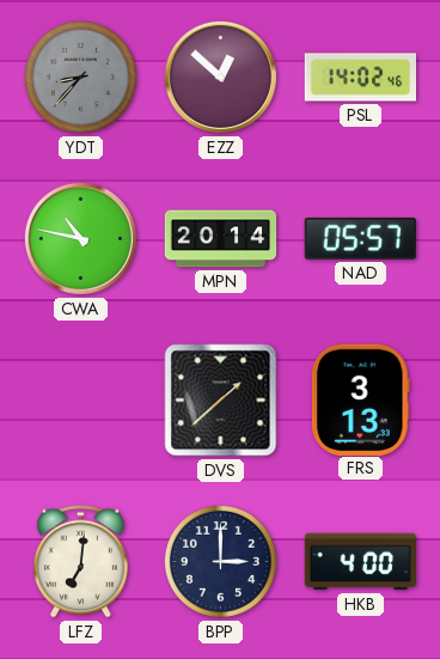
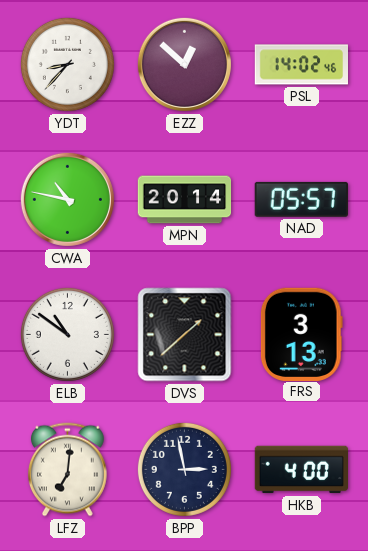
YDT dial: grey -> white (67, 64)
ELB: none -> 10:51 (67, 334)
BPP: 3:00 -> 2:58 (184, 469)
